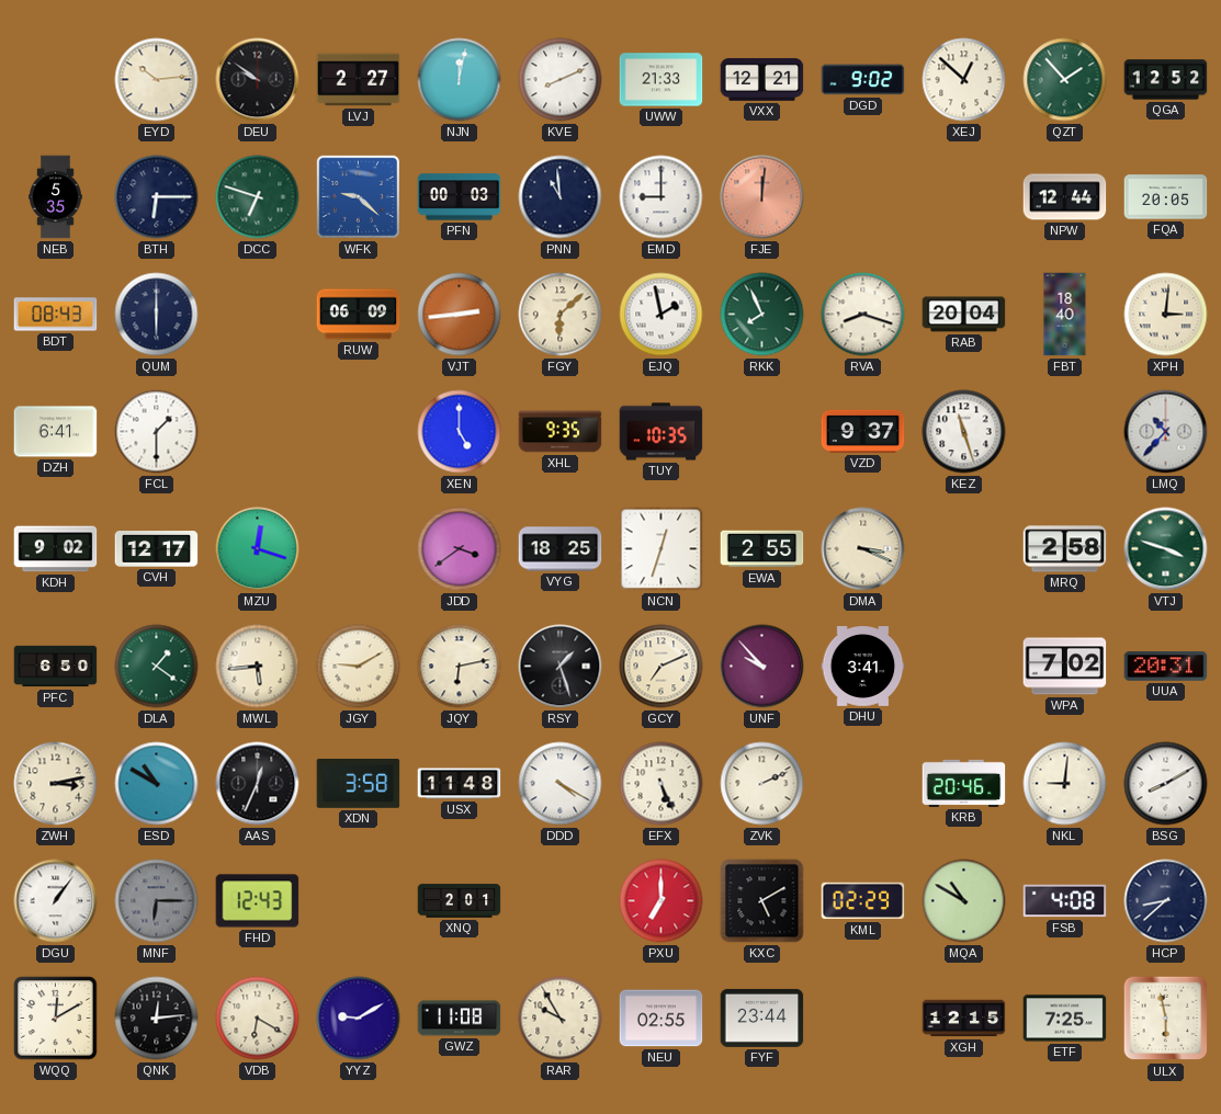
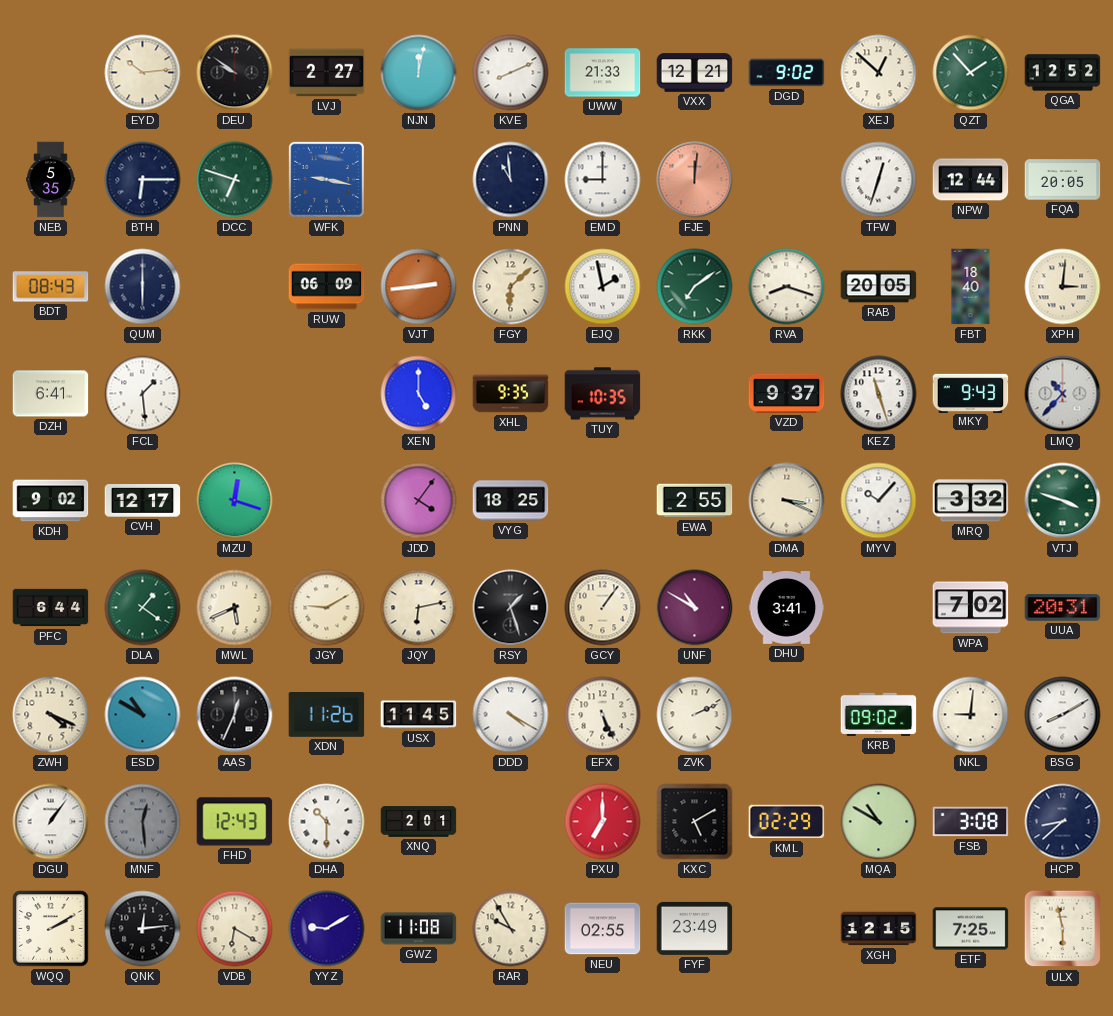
WFK: 9:22 -> 9:17 (326, 179)
PFN: 00:03 -> none (460, 197)
TFW: none -> 12:33 (879, 180)
RKK: 7:56 -> 7:09 (695, 287)
RAB: 20:04 -> 20:05 (879, 287)
FCL: 1:30 -> 1:29 (143, 394)
MKY: none -> 9:43 (971, 393)
JDD: 3:39 -> 4:06 (419, 501)
NCN: 12:33 -> none (662, 549)
MYV: none -> 10:07 (879, 501)
MRQ: 2:58 -> 3:32 (971, 501)
PFC: 6:50 -> 6:44 (51, 608)
MWL: 5:44 -> 5:41 (235, 608)
GCY: 7:11 -> 1:06 (603, 608)
UNF: 9:53 -> 10:50 (695, 608)
ZWH: 3:13 -> 4:19 (51, 715)
XDN: 3:58 -> 11:26 (327, 715)
USX: 11:48 -> 11:45 (419, 715)
KRB: 20:46 -> 09:02 (879, 714)
MNF: 6:15 -> 12:29 (143, 822)
DHA: none -> 10:30 (327, 822)
FSB: 4:08 -> 3:08 (971, 822)
WQQ: 12:10 -> 2:10 (51, 929)
FYF: 23:44 -> 23:49 (695, 928)
